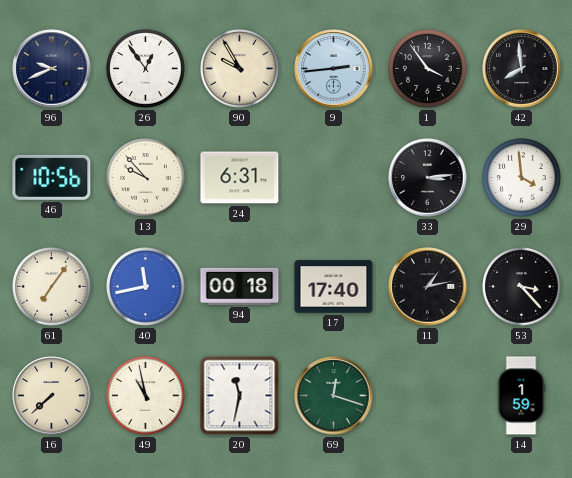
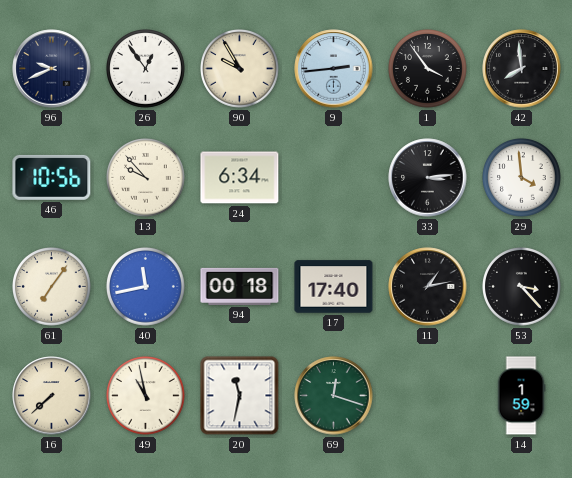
24: 6:31 -> 6:34 (240, 178)
